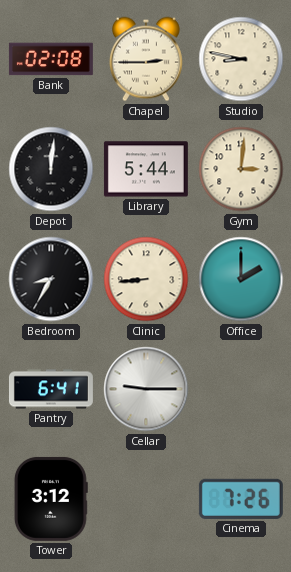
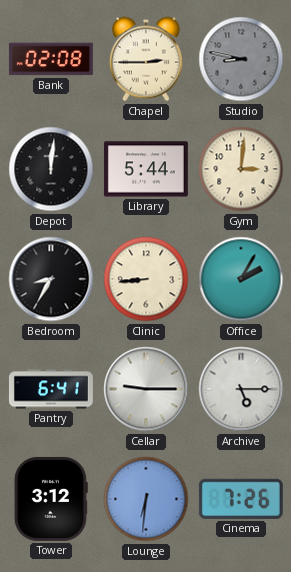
Studio dial: cream -> grey (241, 59)
Office: 2:00 -> 2:05 (241, 279)
Archive: none -> 5:15 (241, 389)
Lounge: none -> 6:31 (146, 499)
